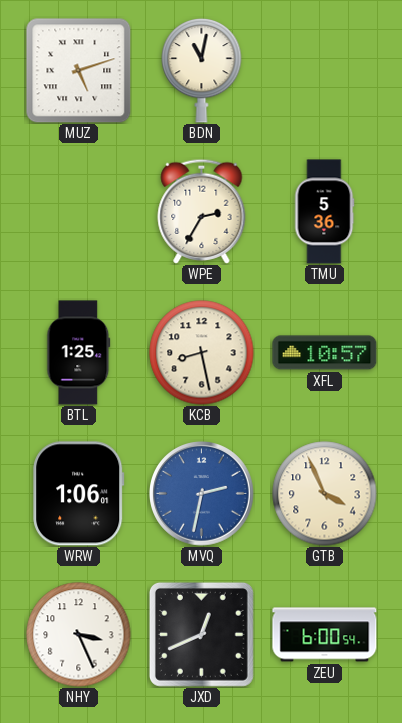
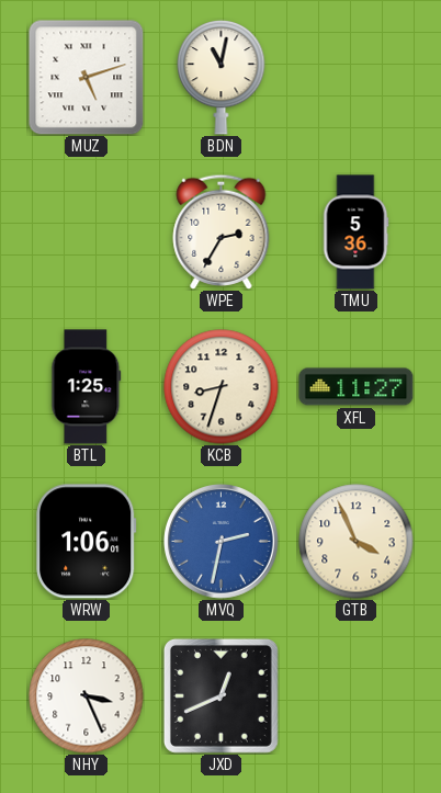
KCB: 8:28 -> 8:33 (222, 387)
XFL: 10:57 -> 11:27 (357, 387)
ZEU: 6:00 -> none (325, 635)
